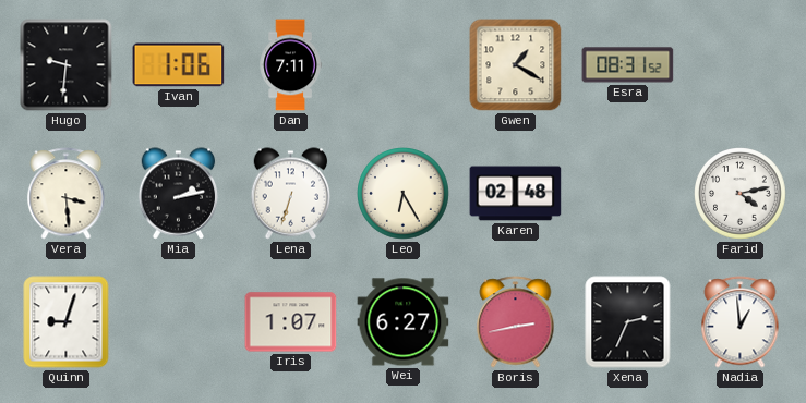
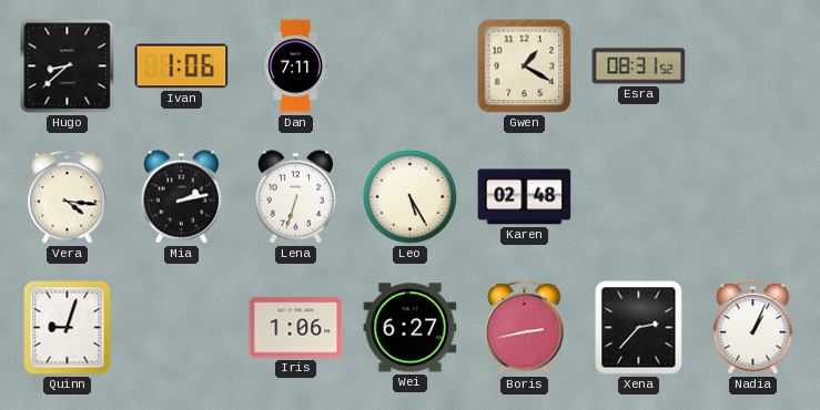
Hugo: 9:31 -> 8:38 (68, 66)
Vera: 3:29 -> 4:16 (68, 197)
Leo: 6:25 -> 5:25 (411, 197)
Farid: 4:13 -> none (741, 194)
Iris: 1:07 -> 1:06 (296, 328)
Xena: 2:34 -> 2:37 (639, 328)
Nadia: 12:59 -> 1:04 (753, 328)
